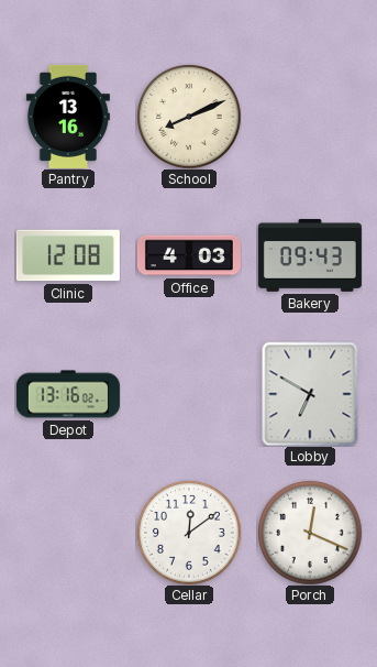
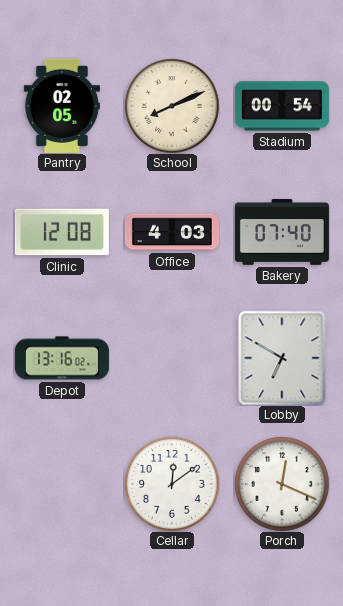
Pantry: 13:16 -> 02:05 (62, 106)
Stadium: none -> 00:54 (282, 106)
Bakery: 09:43 -> 07:40 (282, 232)
